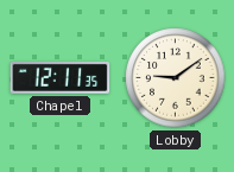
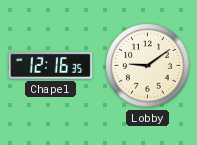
Chapel: 12:11 -> 12:16 (51, 66)
